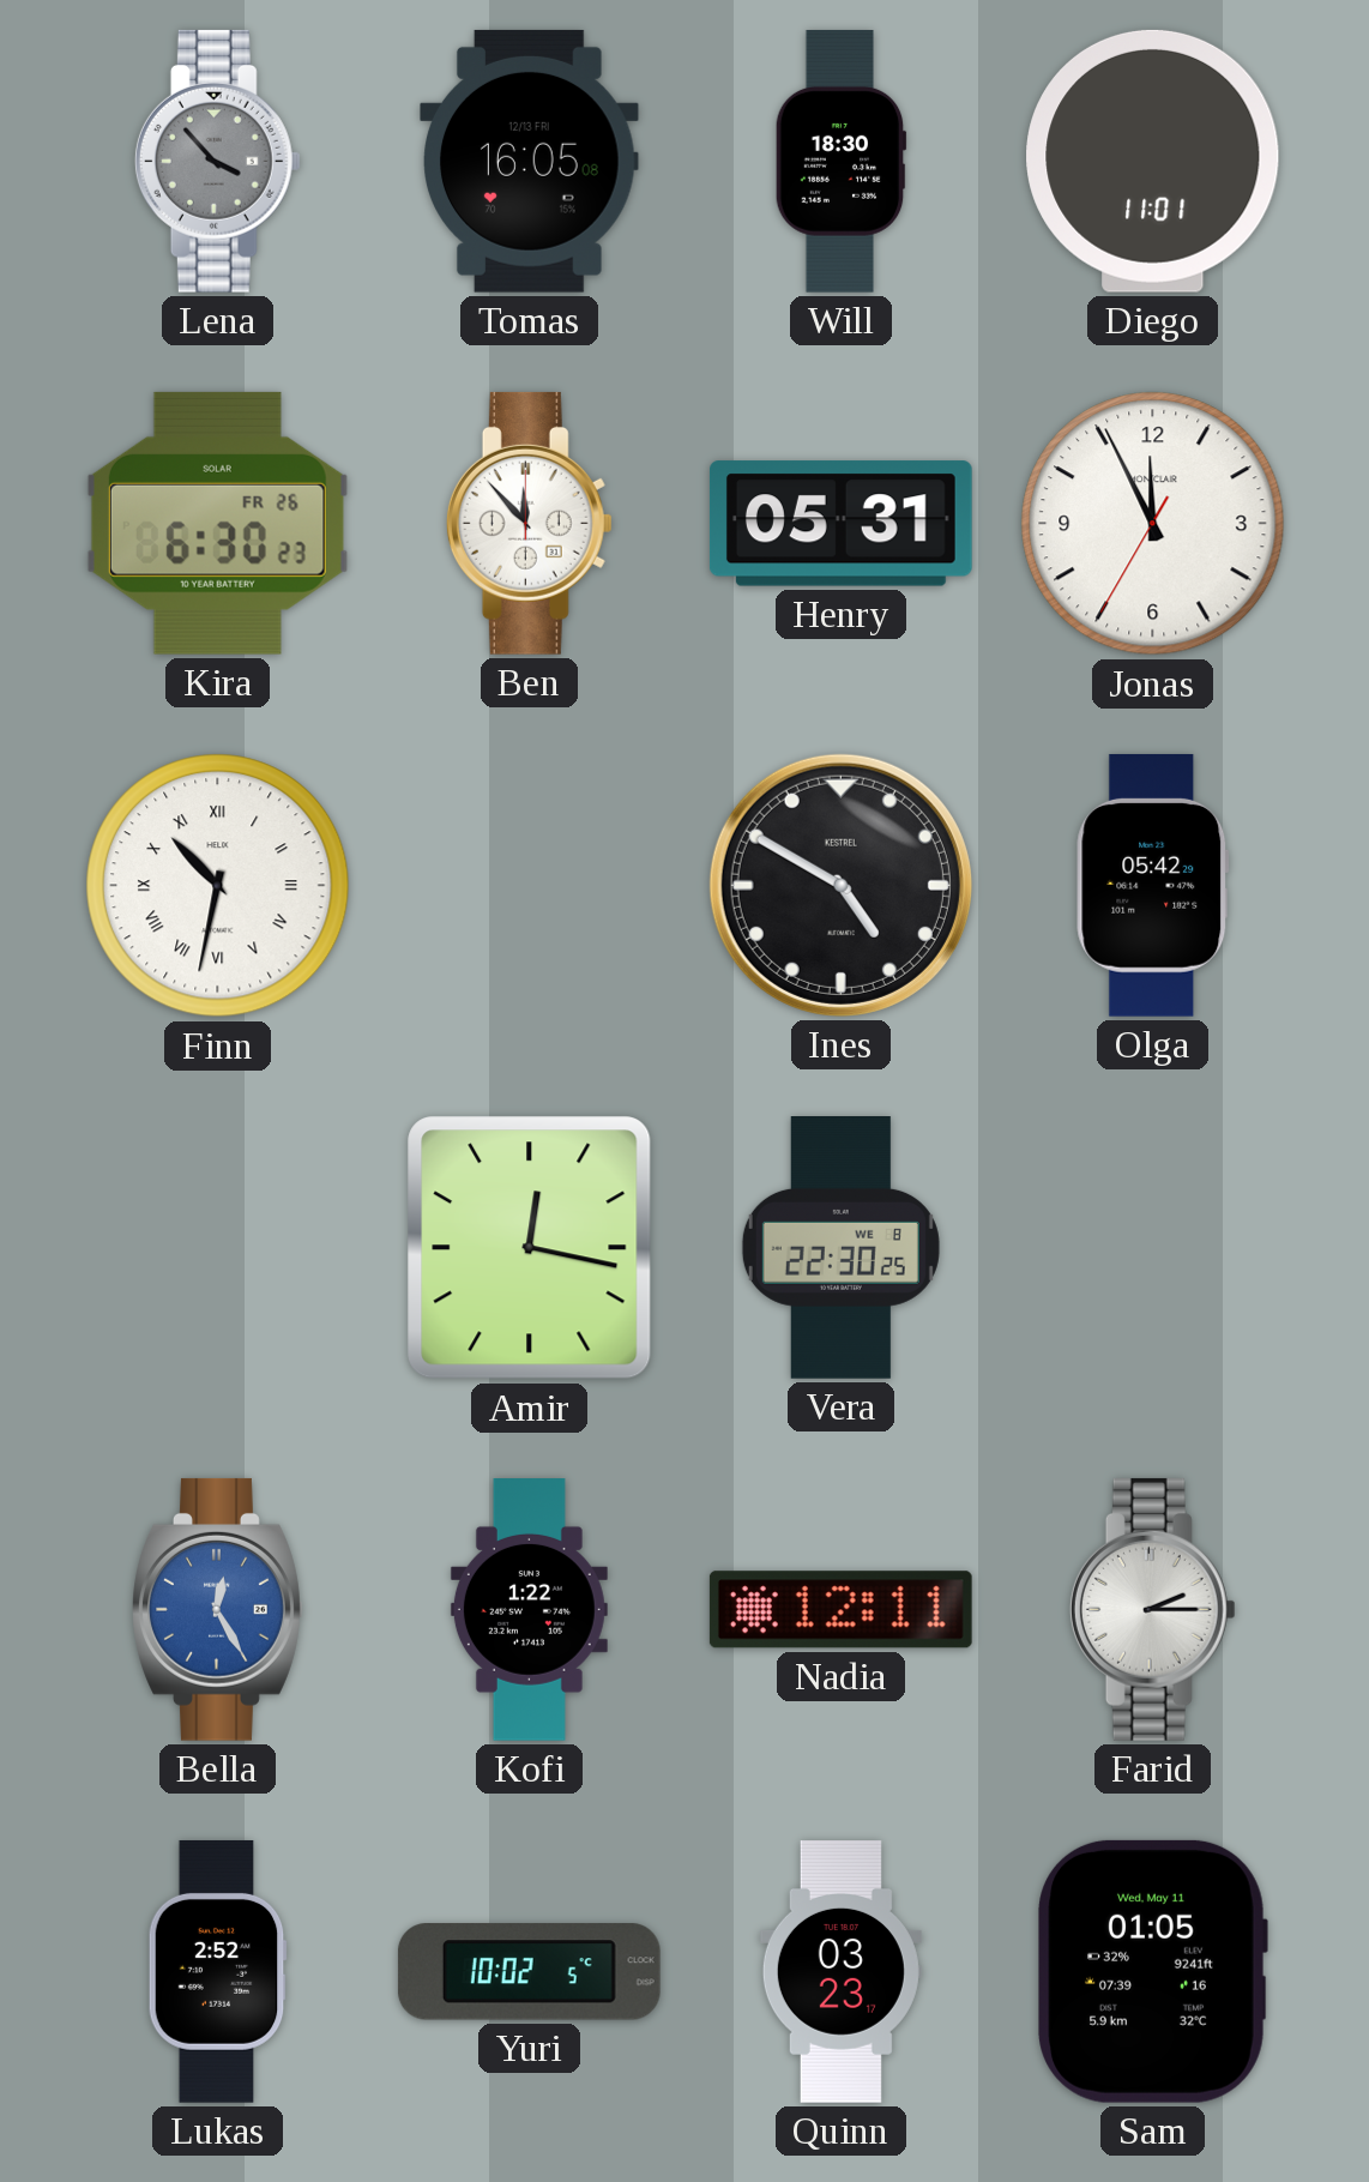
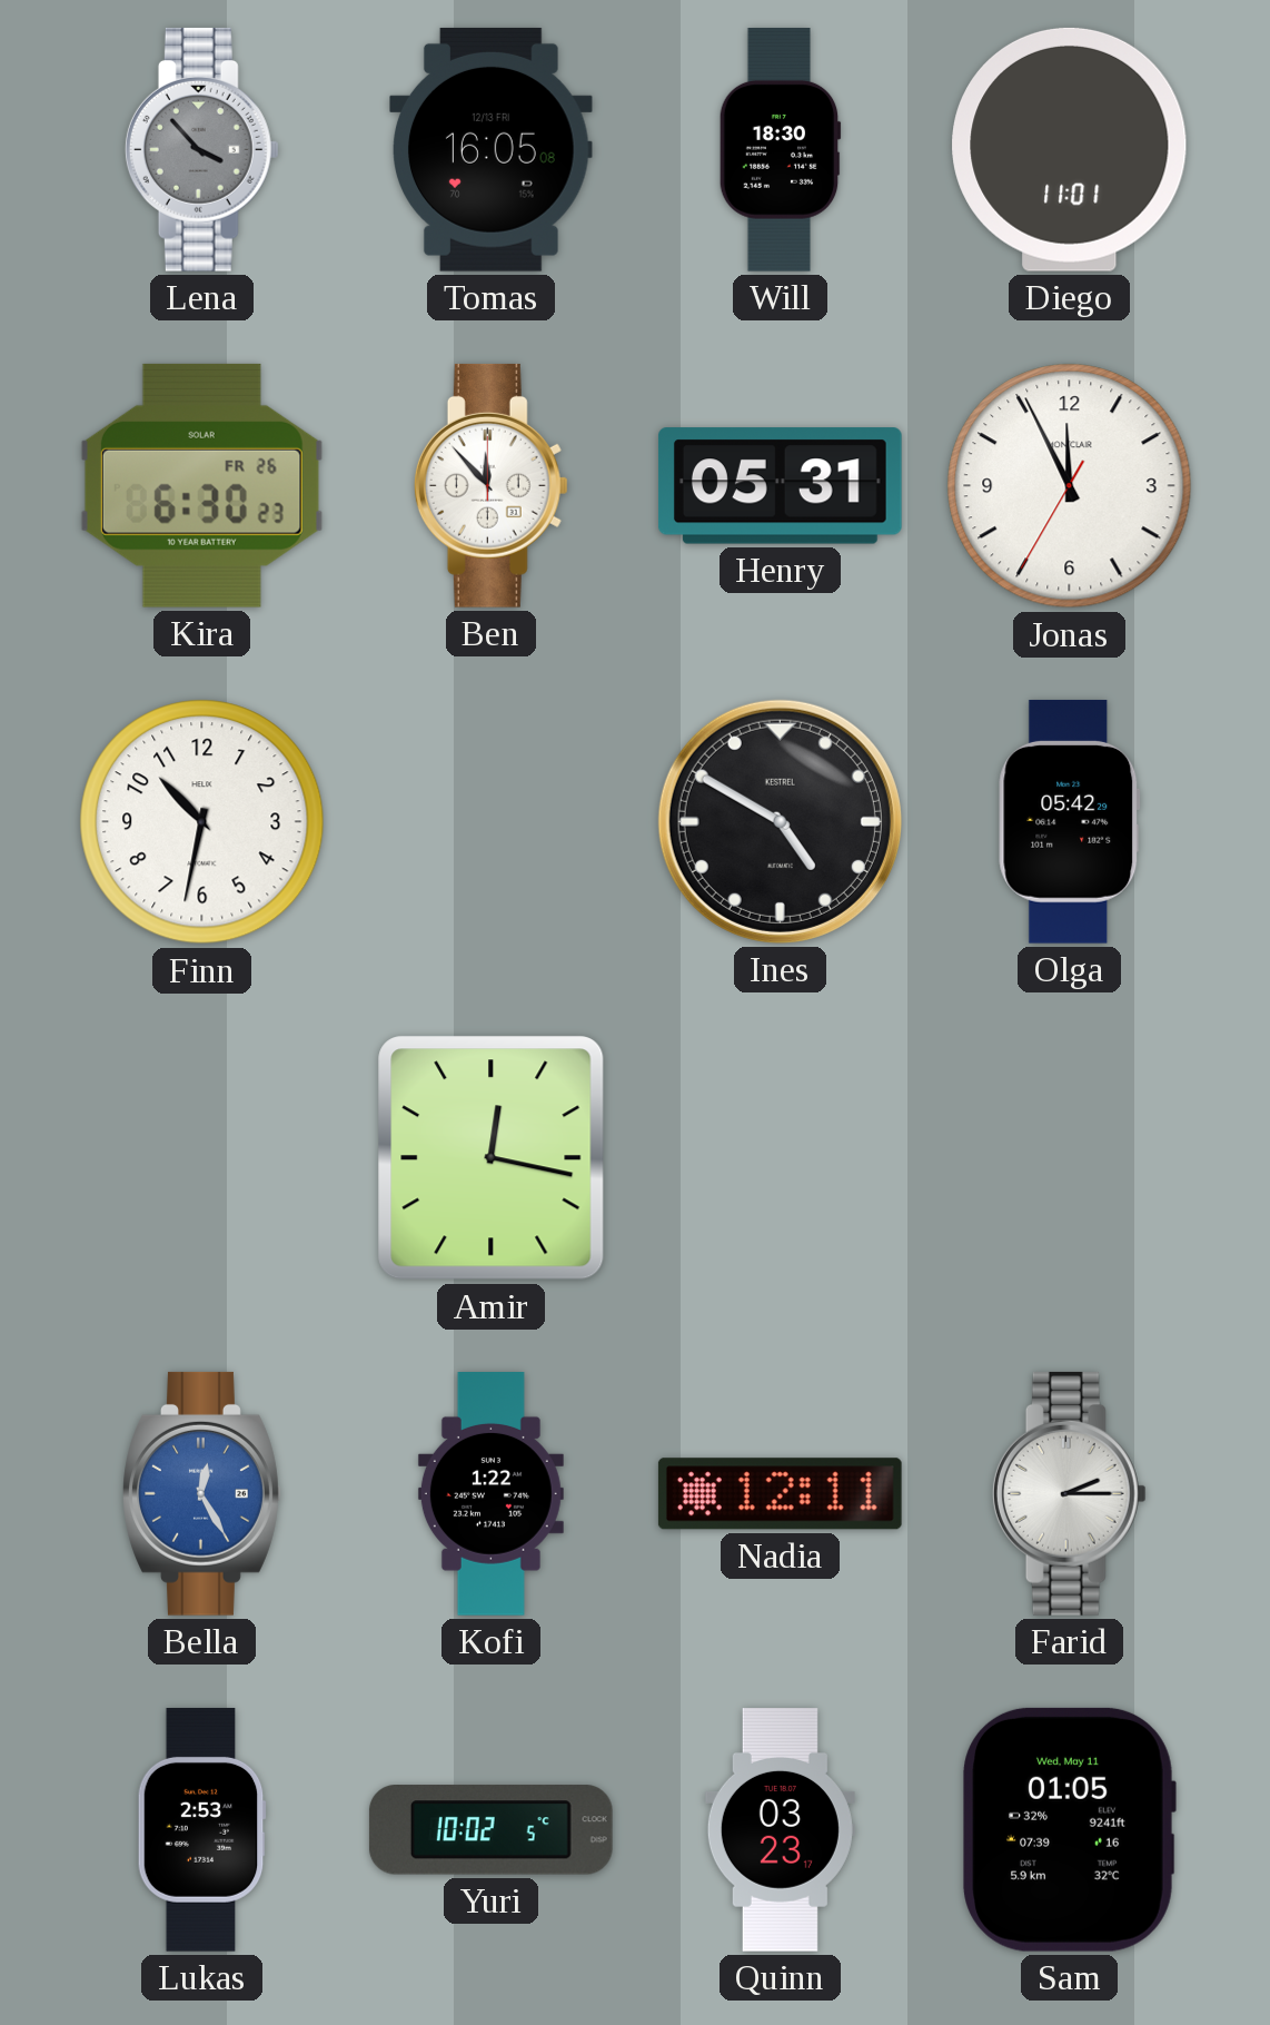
Finn numerals: Roman -> Arabic (202, 822)
Vera: 22:30 -> none (840, 1248)
Lukas: 2:52 -> 2:53 (201, 1829)
